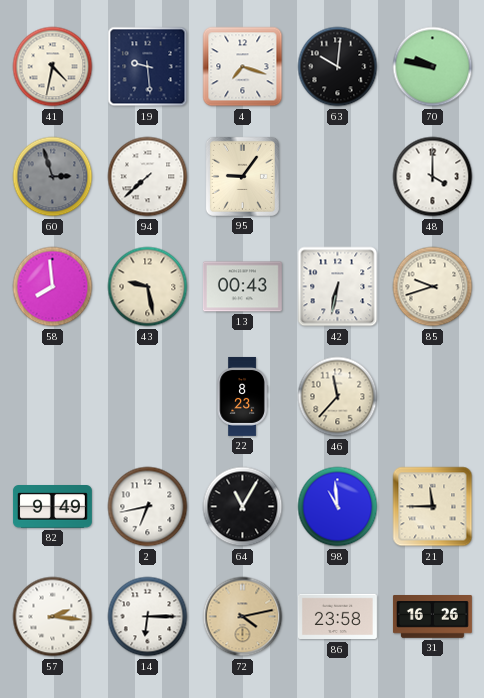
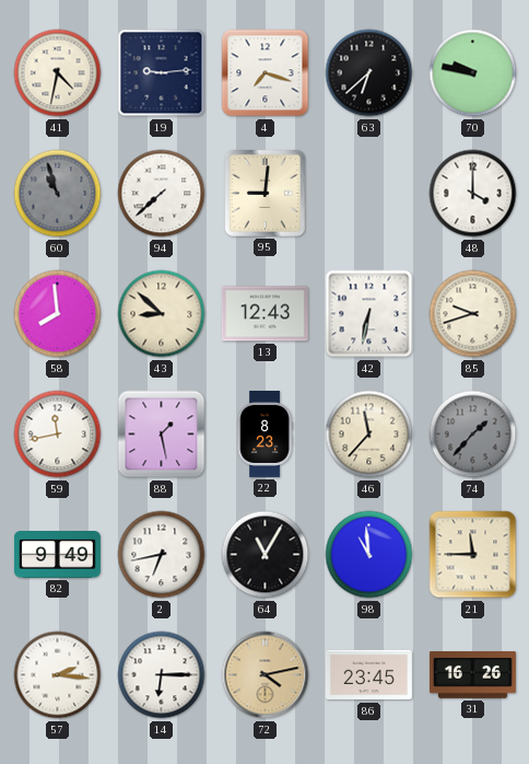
19: 9:29 -> 9:14 (162, 73)
63: 10:01 -> 6:38 (369, 73)
60: 2:57 -> 10:57 (58, 194)
95: 9:06 -> 9:01 (264, 193)
43: 9:28 -> 8:52 (162, 314)
13: 00:43 -> 12:43 (264, 314)
59: none -> 11:43 (58, 435)
88: none -> 1:28 (162, 435)
74: none -> 1:37 (473, 435)
86: 23:58 -> 23:45 (368, 675)
